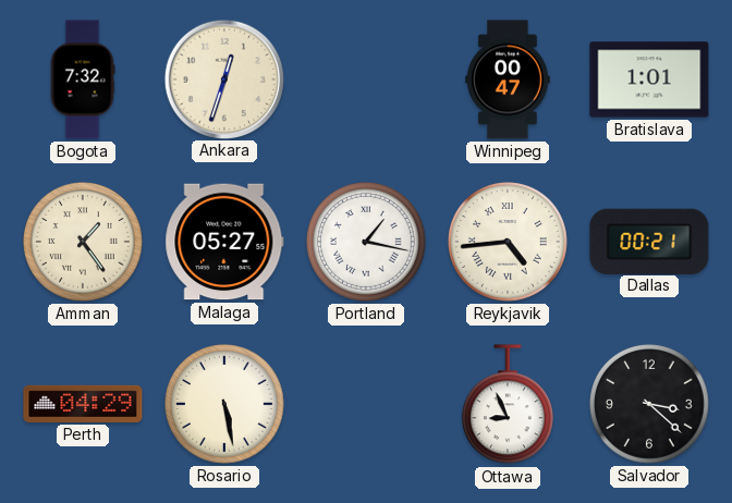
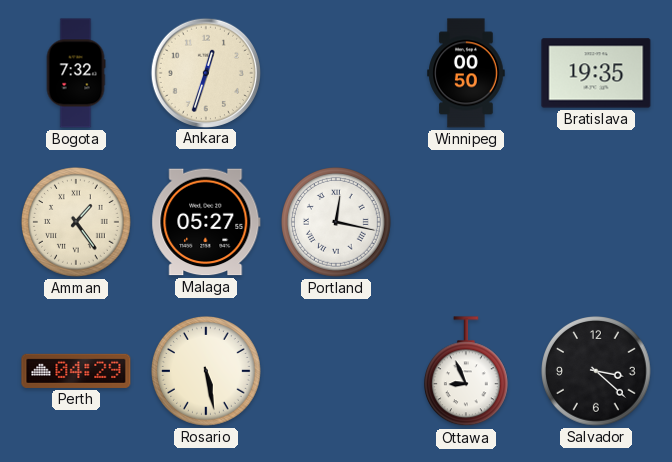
Winnipeg: 00:47 -> 00:50 (466, 73)
Bratislava: 1:01 -> 19:35 (596, 73)
Portland: 1:17 -> 12:17 (337, 223)
Reykjavik: 4:44 -> none (509, 243)
Dallas: 00:21 -> none (649, 241)
